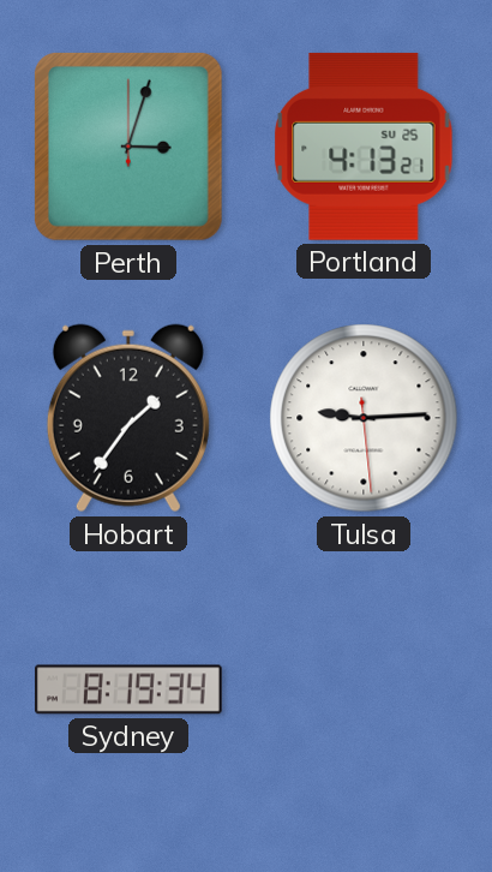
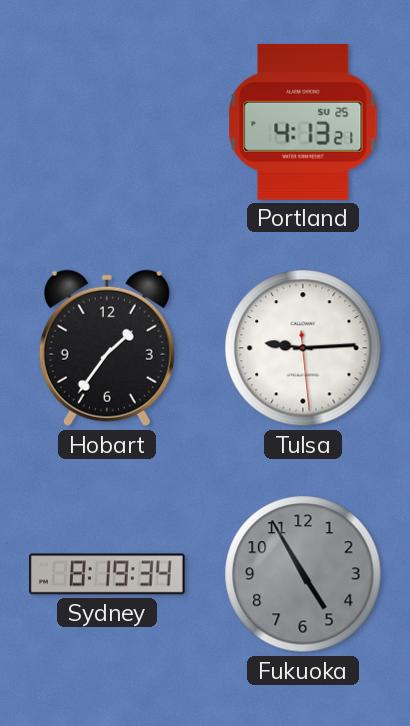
Perth: 3:03 -> none (128, 147)
Fukuoka: none -> 4:55 (303, 574)
